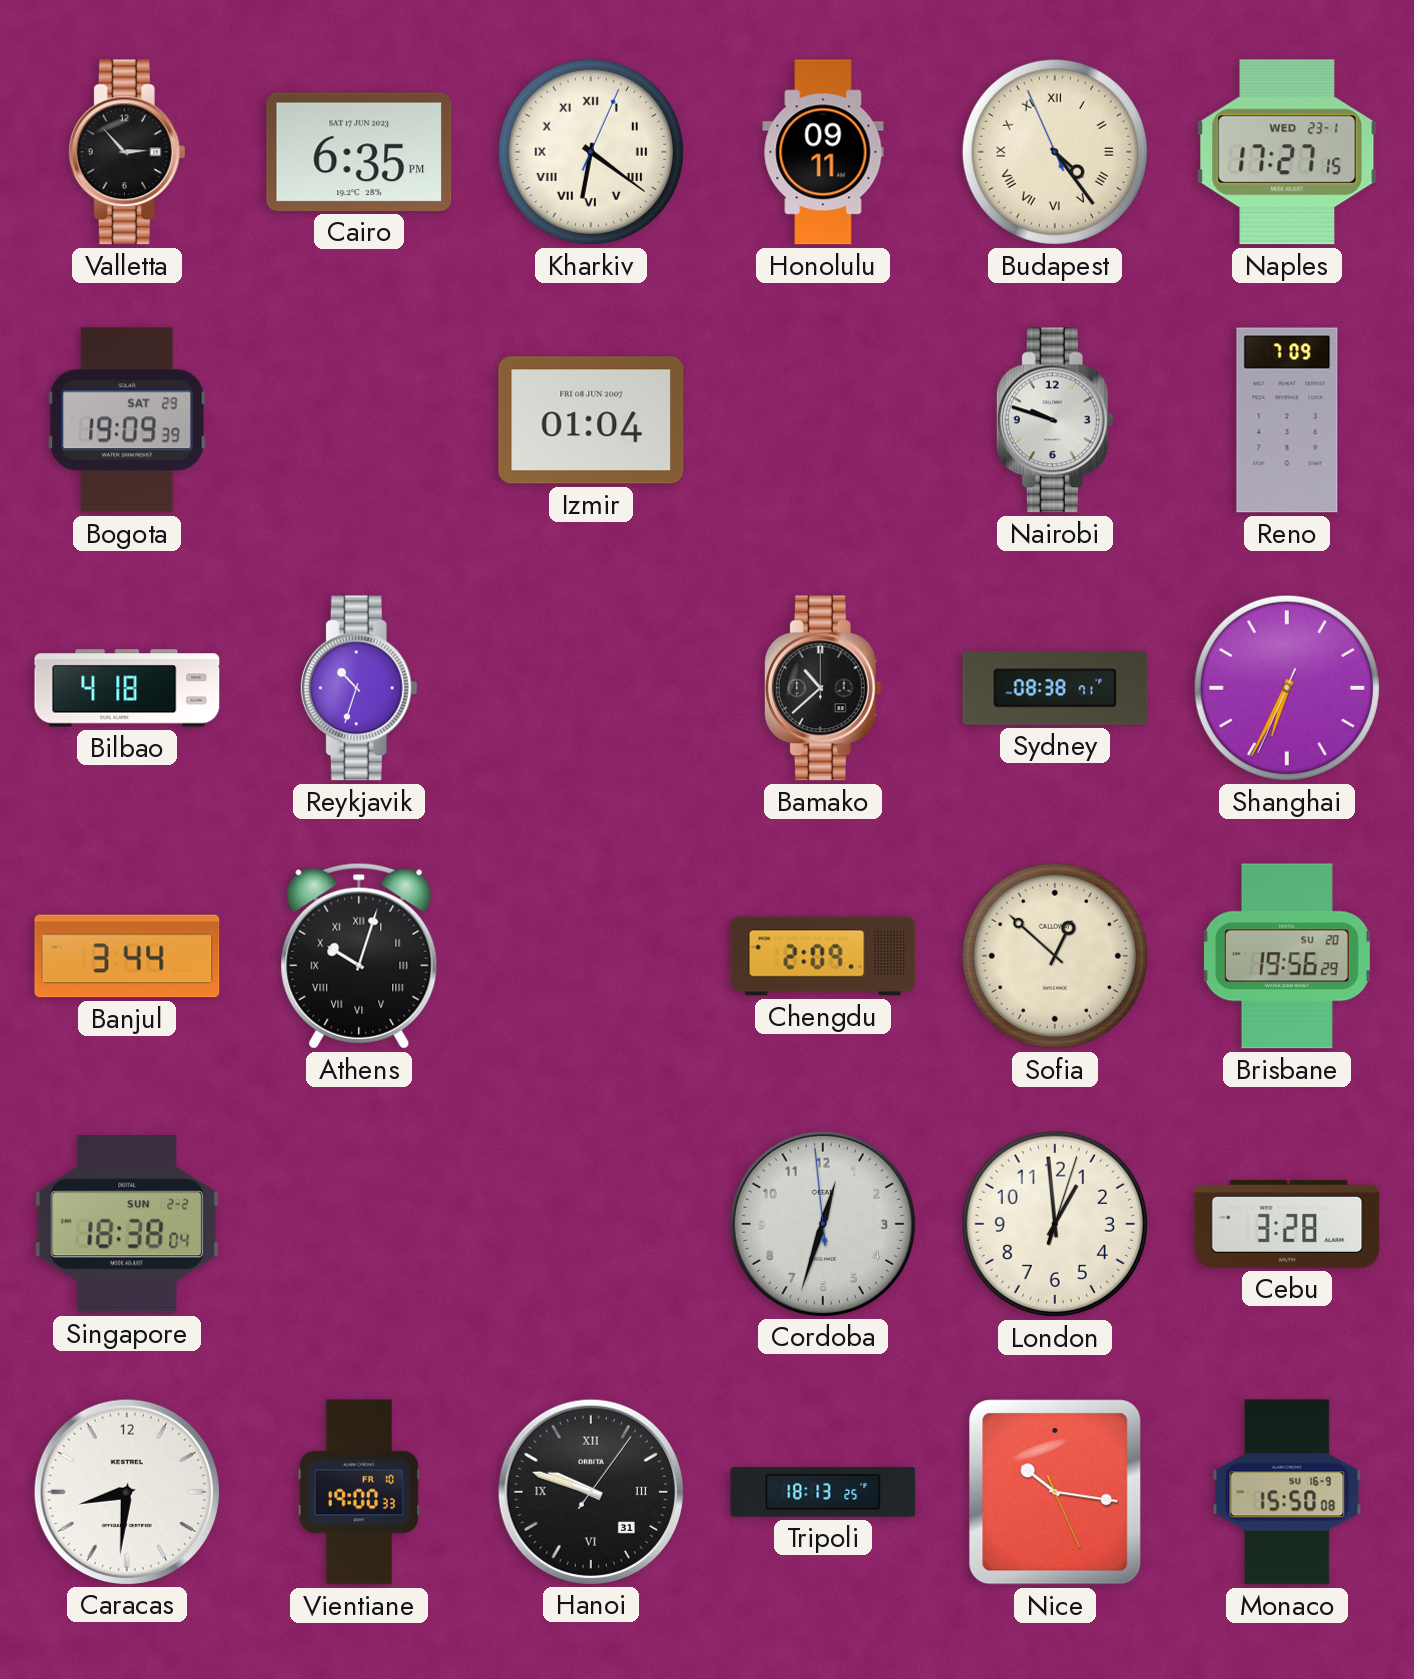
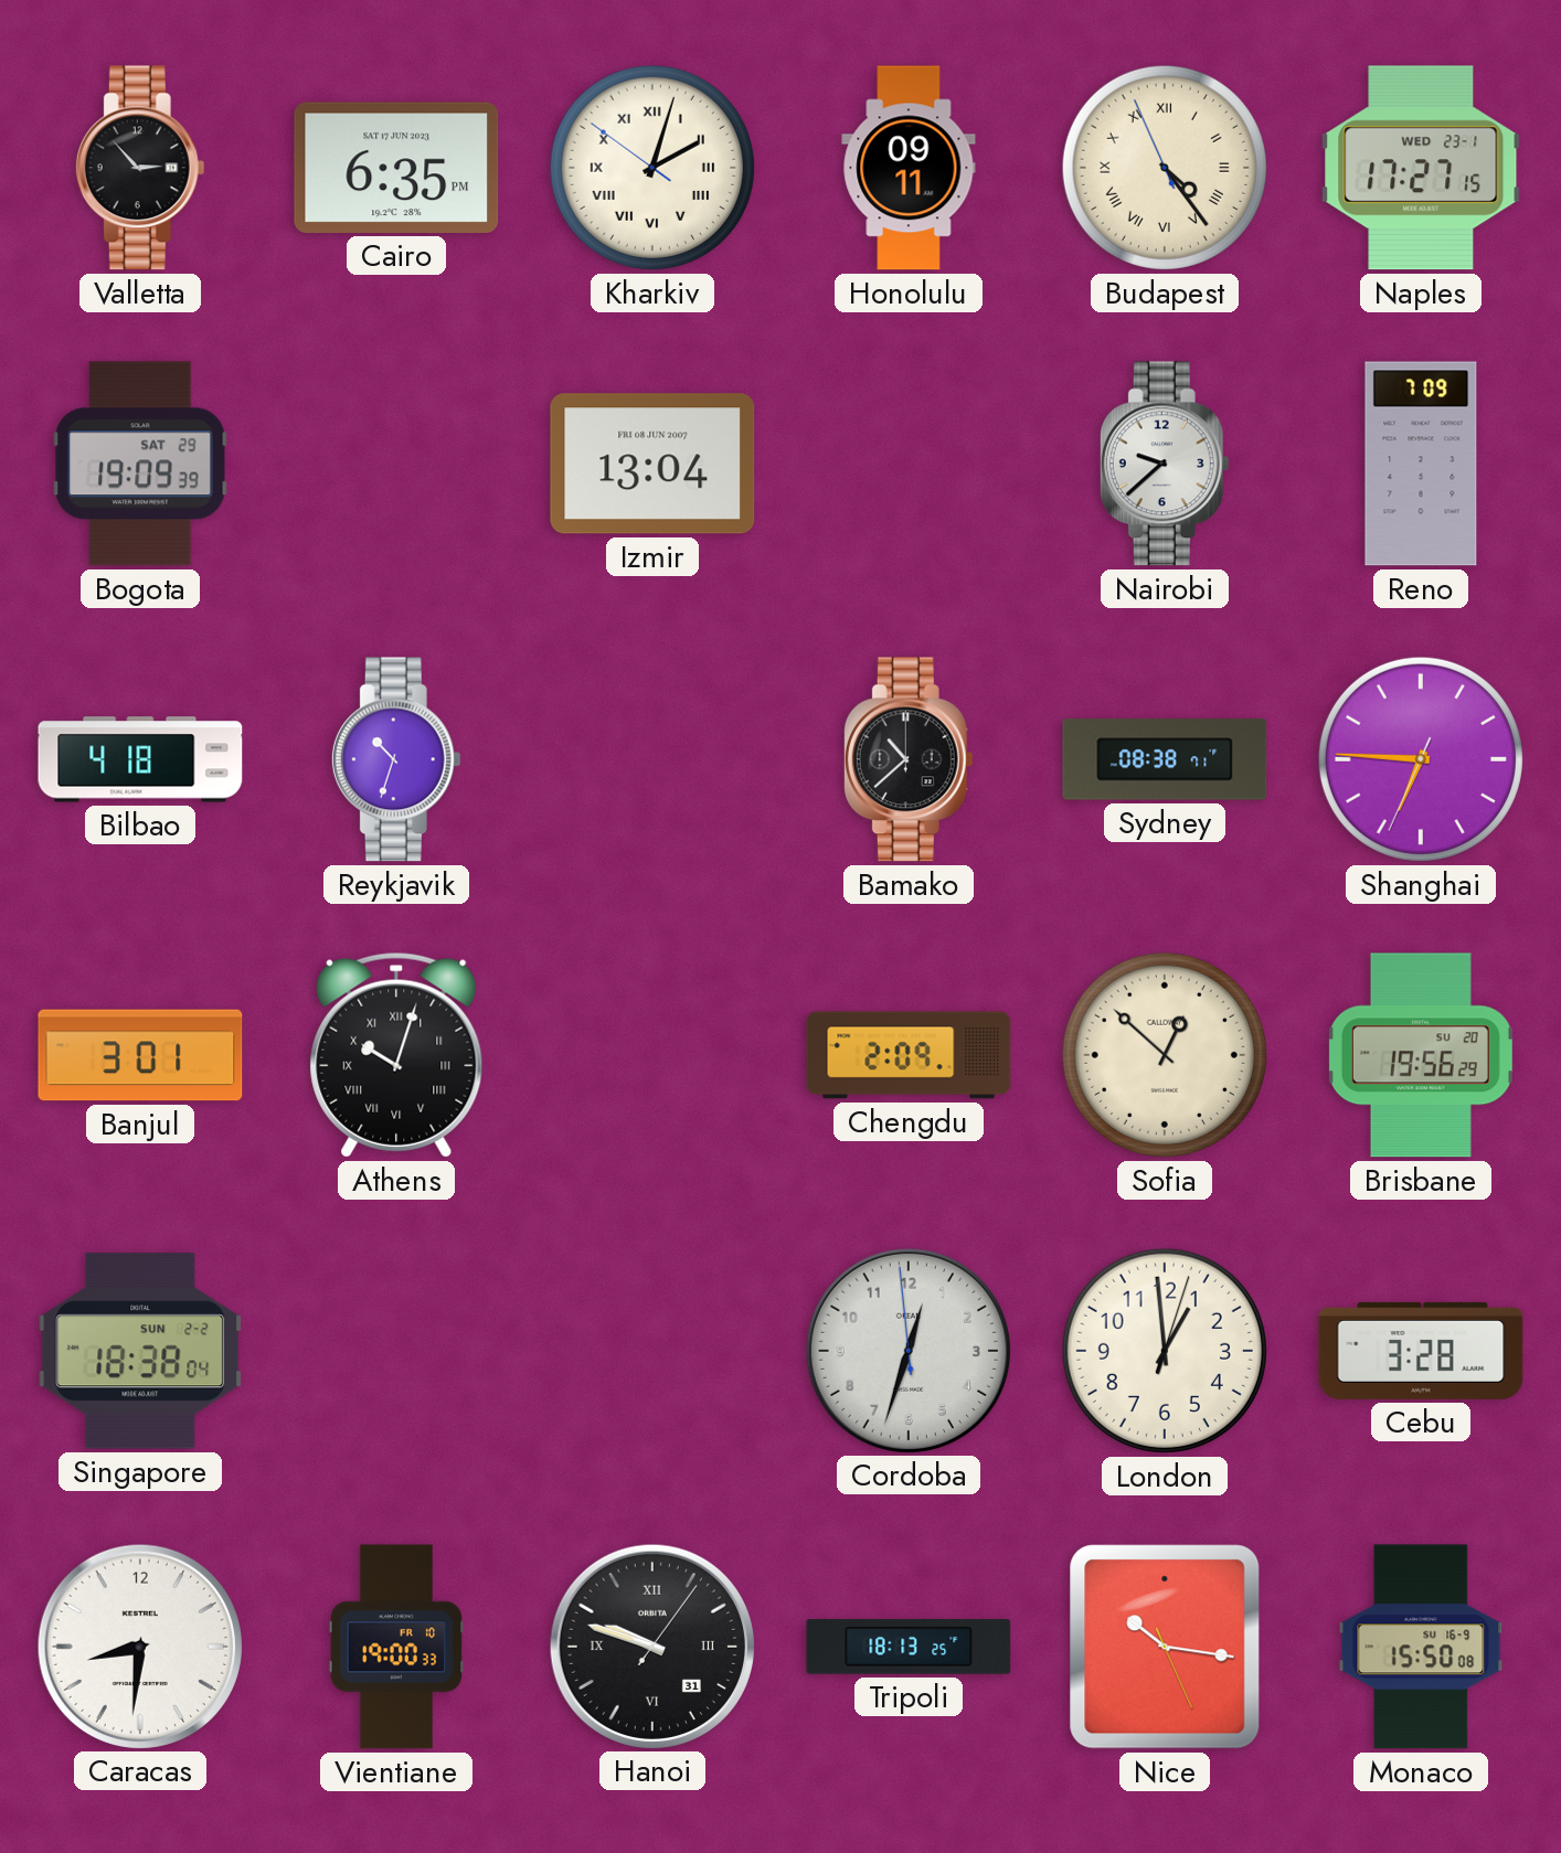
Kharkiv: 6:21 -> 2:02 (652, 168)
Izmir: 01:04 -> 13:04 (652, 464)
Nairobi: 9:48 -> 9:38 (1165, 464)
Shanghai: 6:34 -> 6:45 (1421, 759)
Banjul: 3:44 -> 3:01 (140, 1055)
